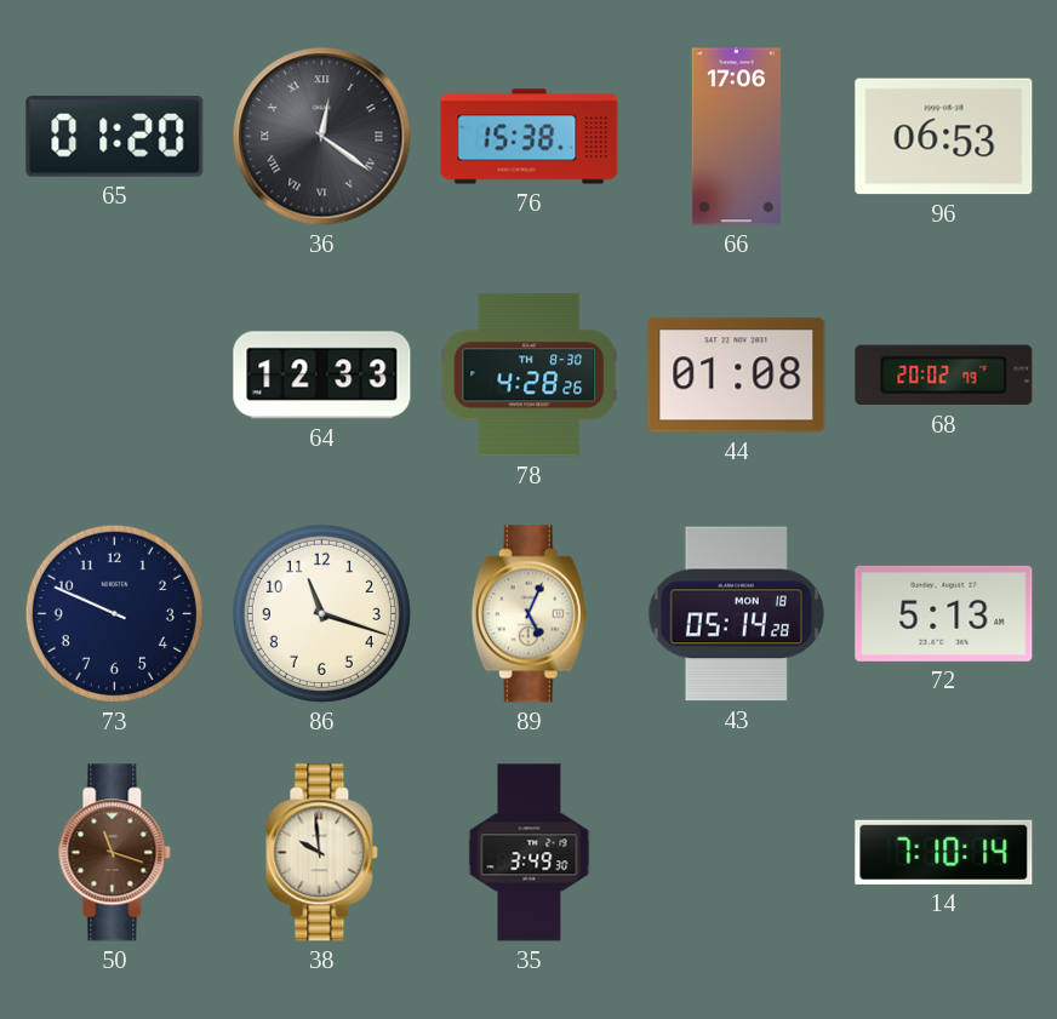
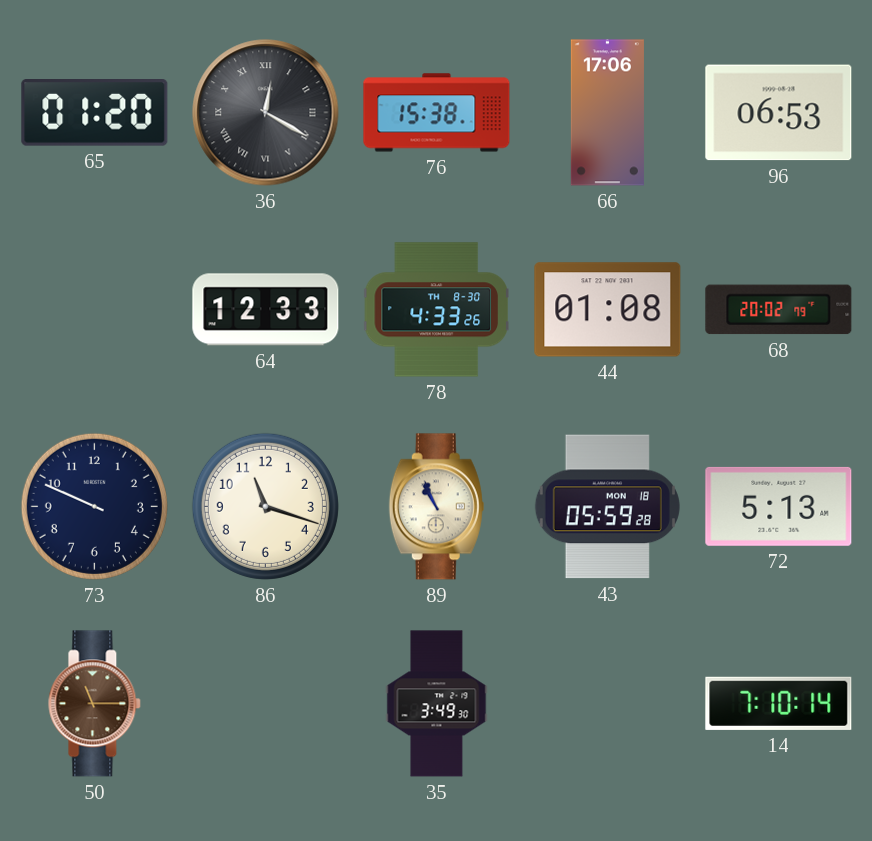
36: 12:21 -> 12:20 (266, 113)
78: 4:28 -> 4:33 (436, 310)
89: 5:04 -> 10:56 (436, 507)
43: 05:14 -> 05:59 (607, 507)
50: 11:18 -> 11:15 (95, 704)
38: 9:59 -> none (322, 853)
